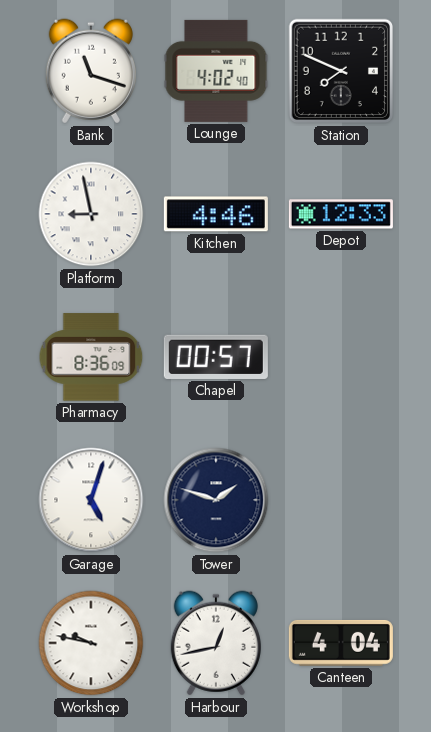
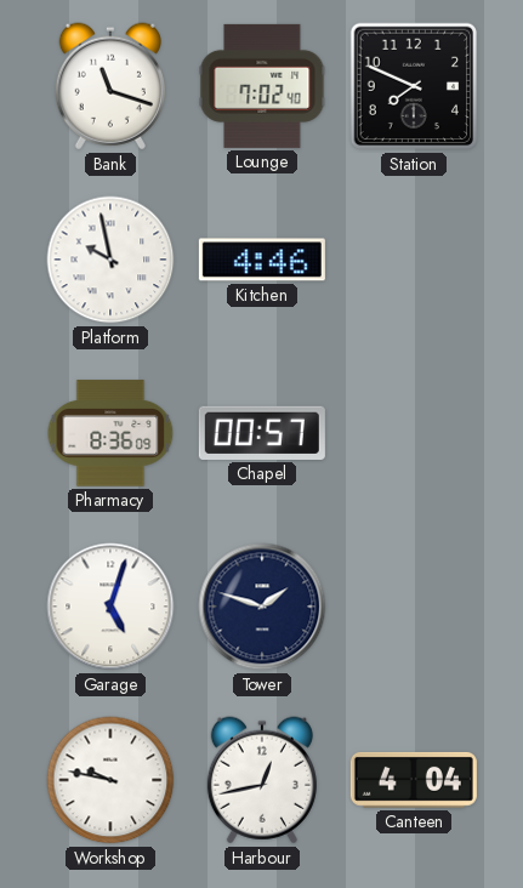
Lounge: 4:02 -> 7:02 (262, 86)
Platform: 8:58 -> 9:58 (110, 260)
Depot: 12:33 -> none (341, 214)
